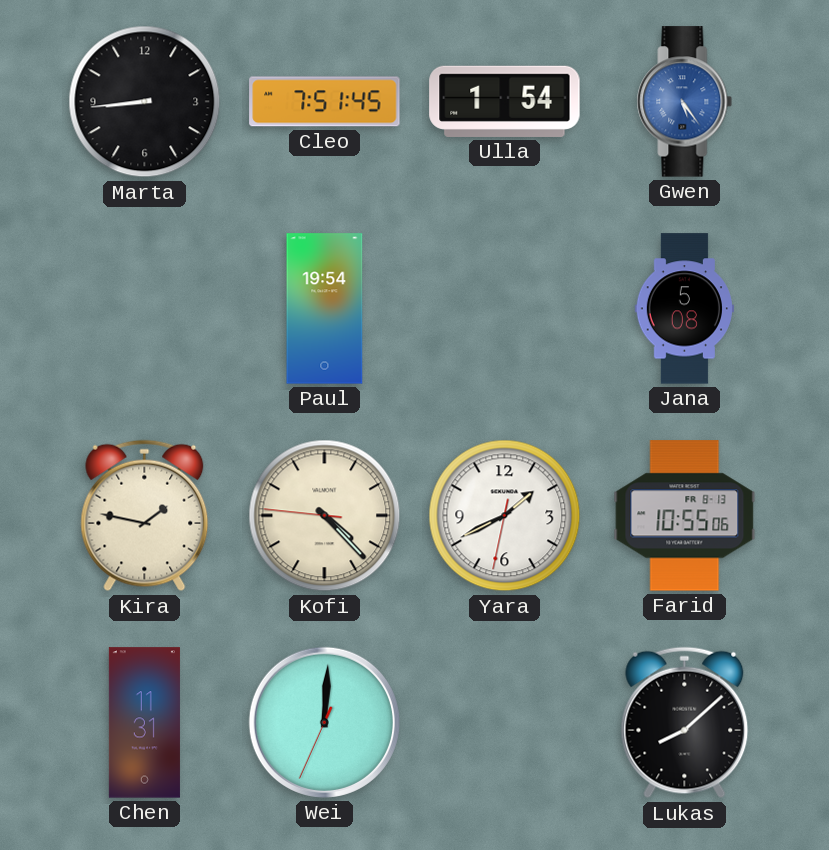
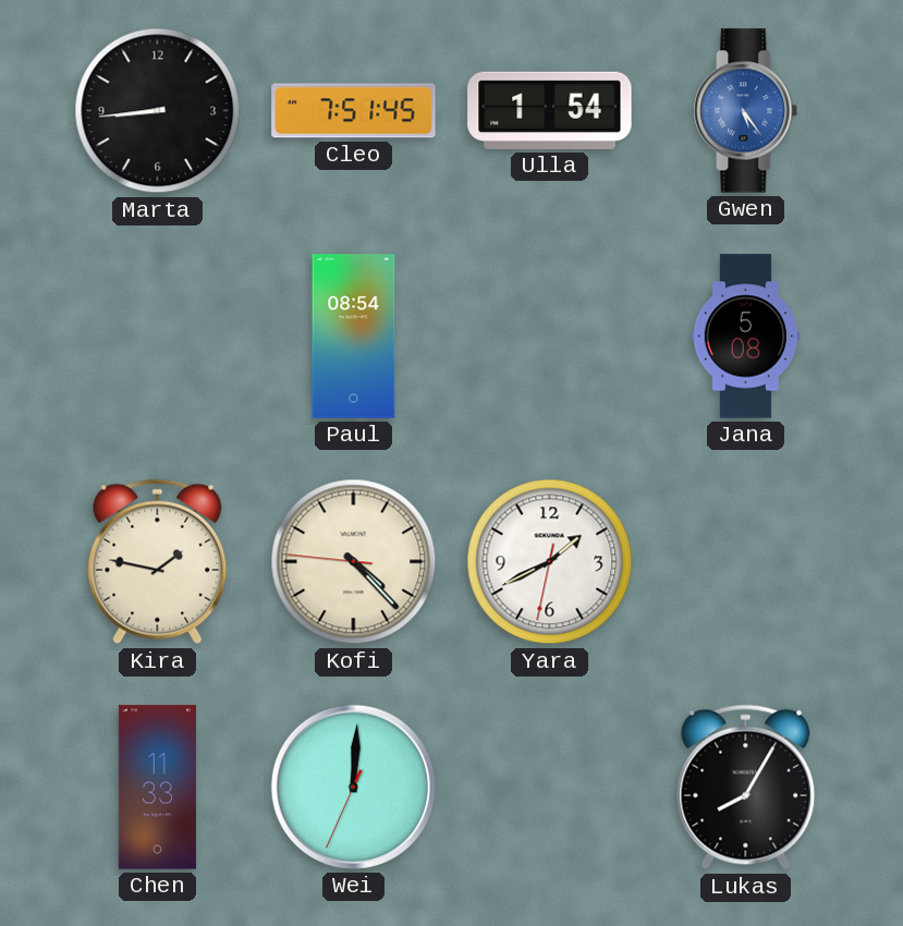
Paul: 19:54 -> 08:54 (354, 337)
Farid: 10:55 -> none (685, 516)
Chen: 11:31 -> 11:33 (157, 788)
Lukas: 8:08 -> 8:05 (746, 788)
